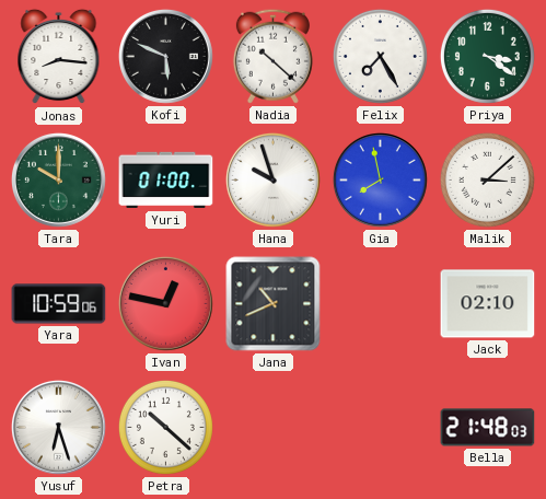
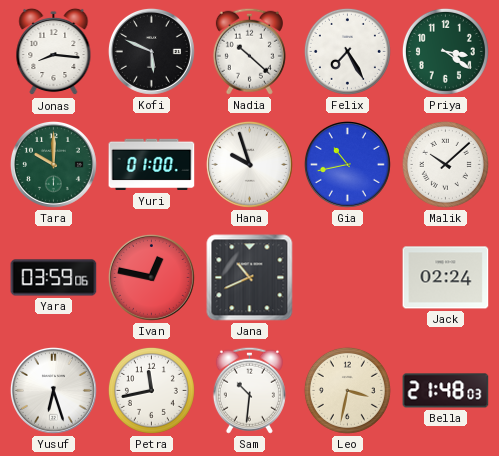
Gia: 7:58 -> 10:43 (347, 164)
Malik: 3:08 -> 10:08 (445, 164)
Yara: 10:59 -> 03:59 (54, 278)
Jack: 02:10 -> 02:24 (446, 278)
Petra: 10:22 -> 11:43 (151, 390)
Sam: none -> 10:31 (249, 390)
Leo: none -> 3:32 (347, 390)
